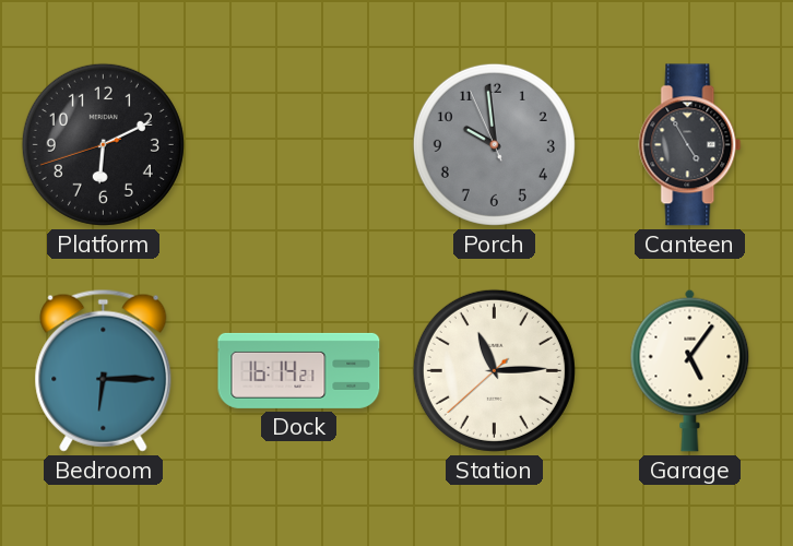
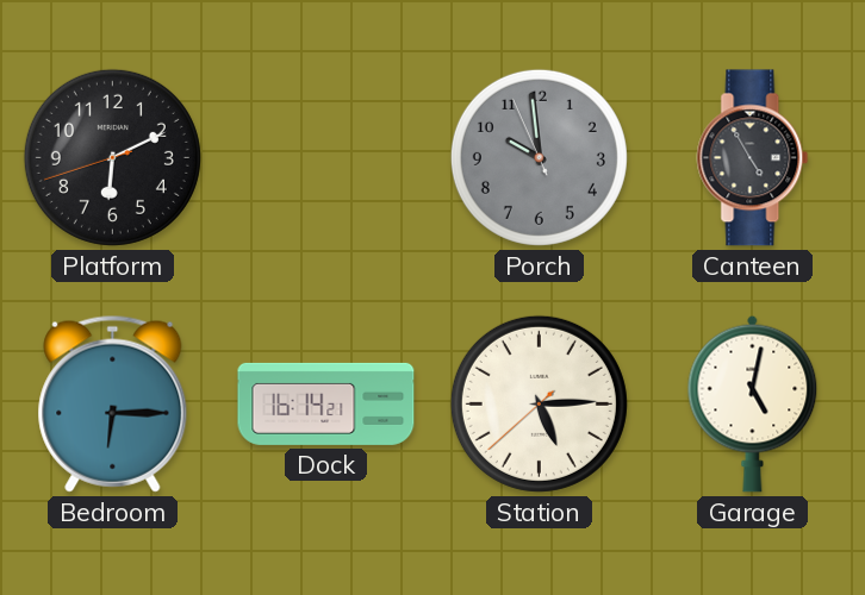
Station: 11:14 -> 5:14 (539, 403)
Garage: 5:06 -> 5:02 (753, 403)
